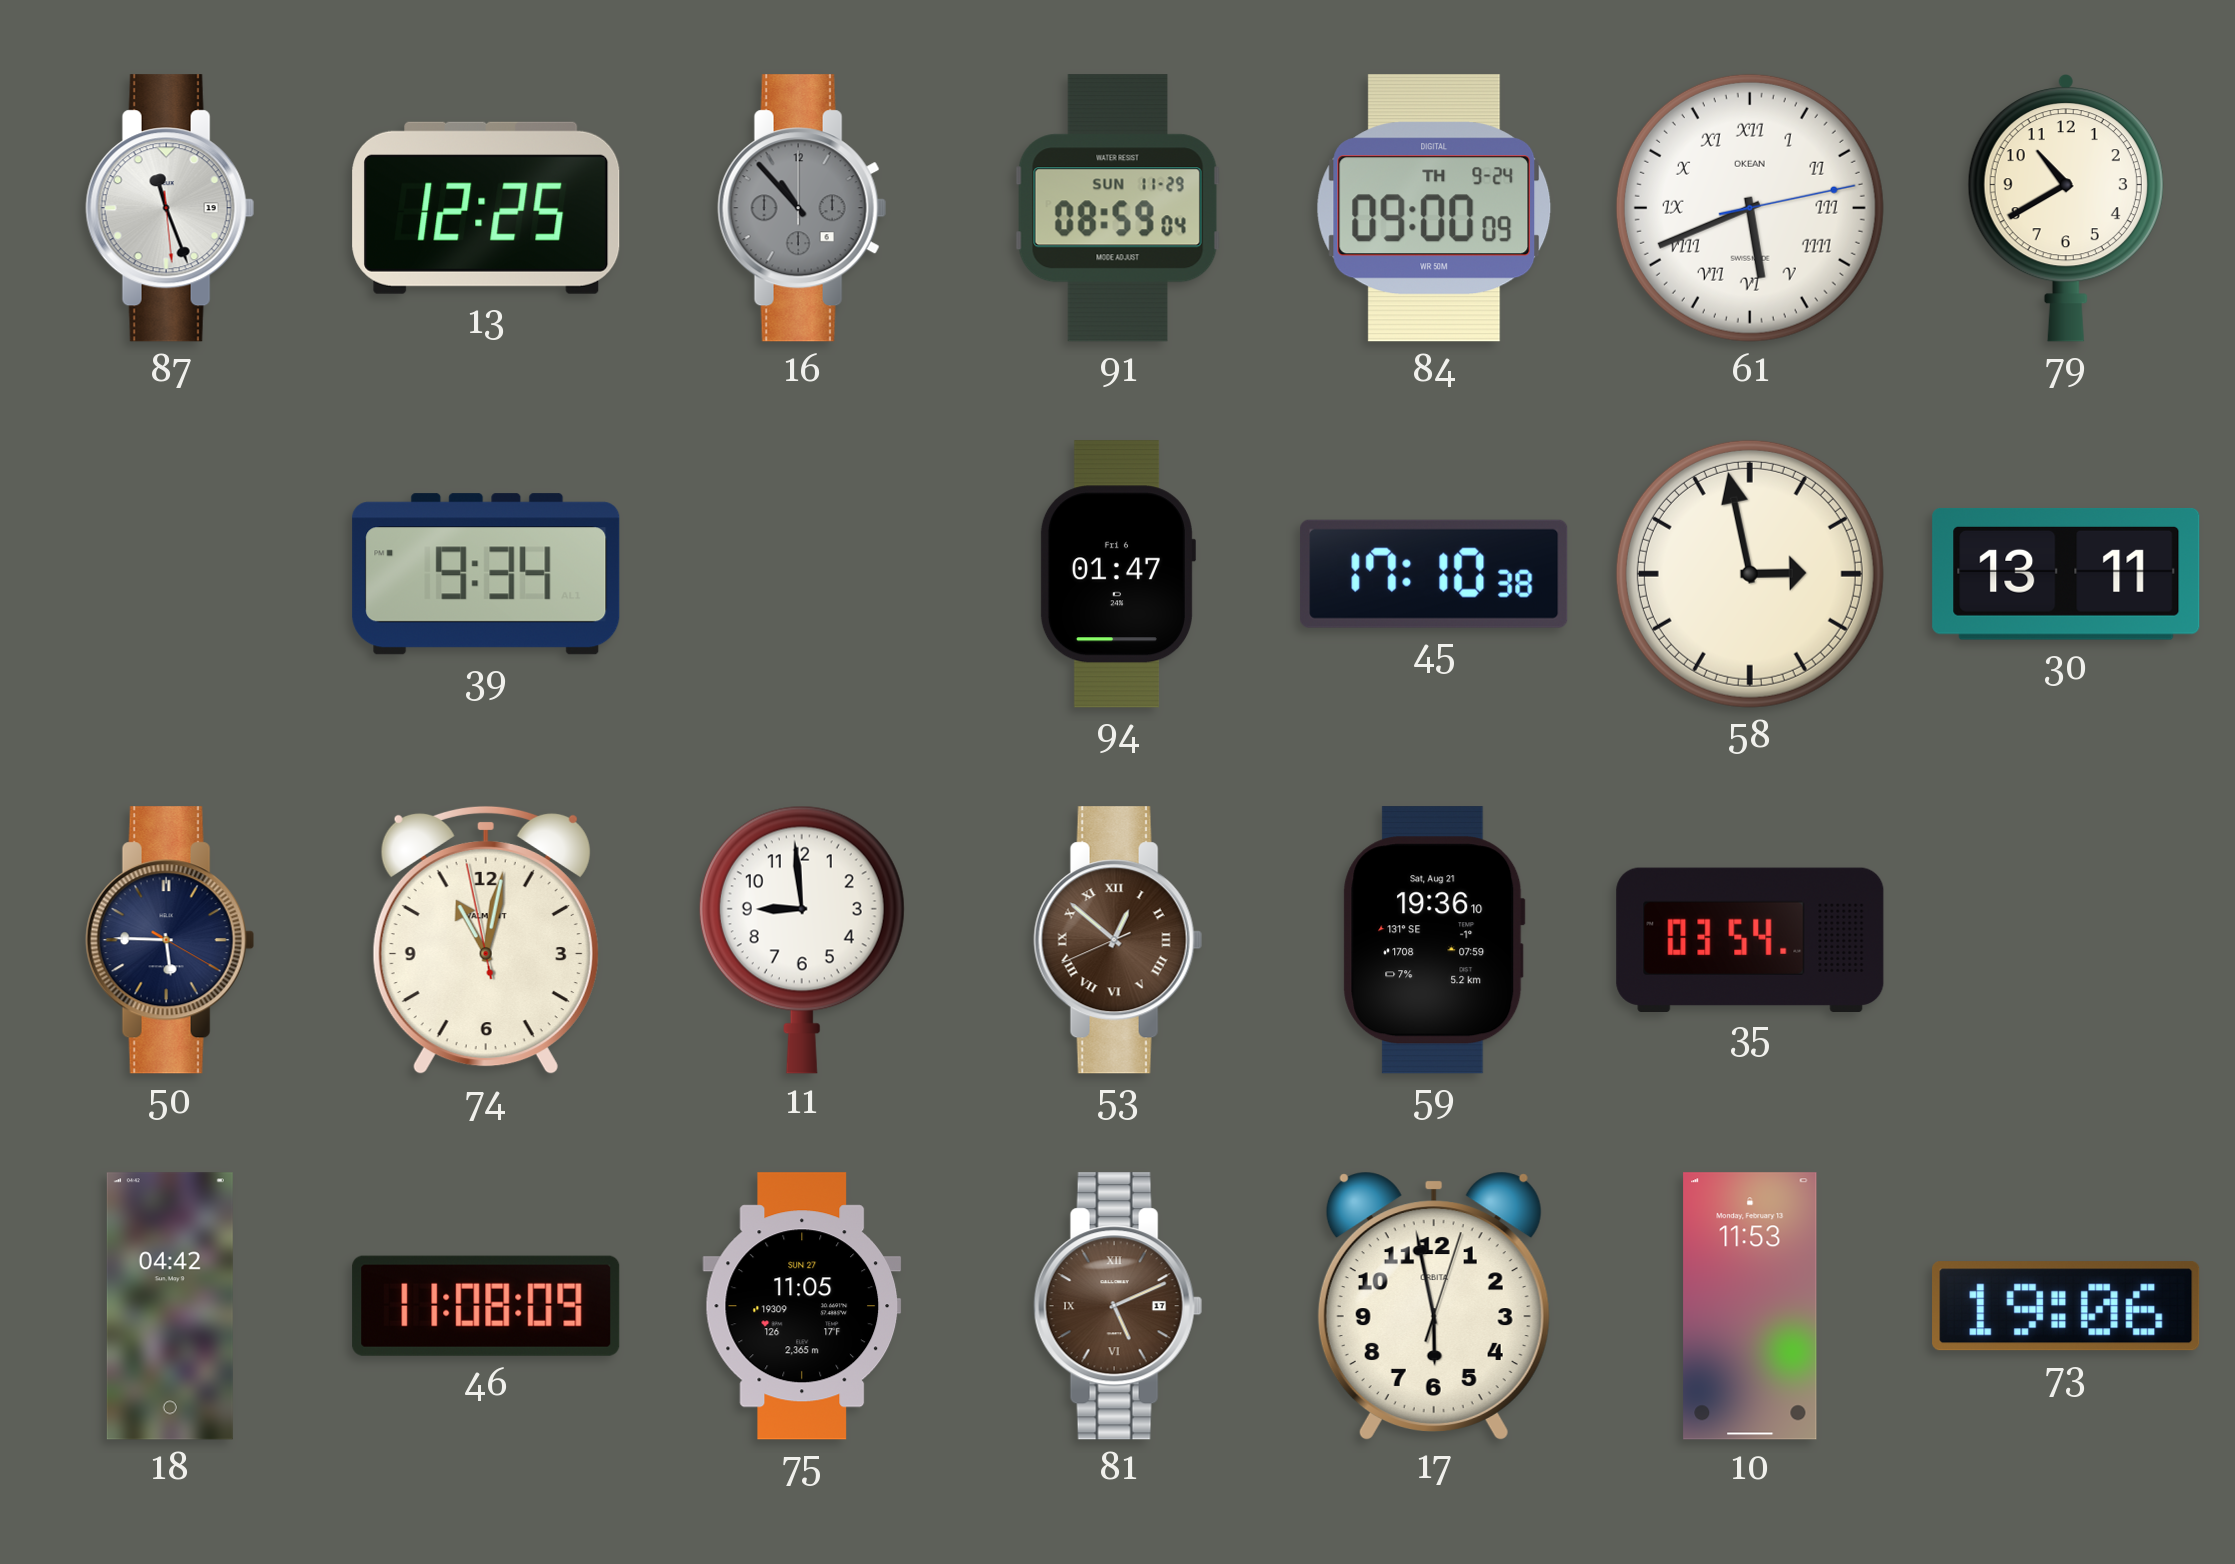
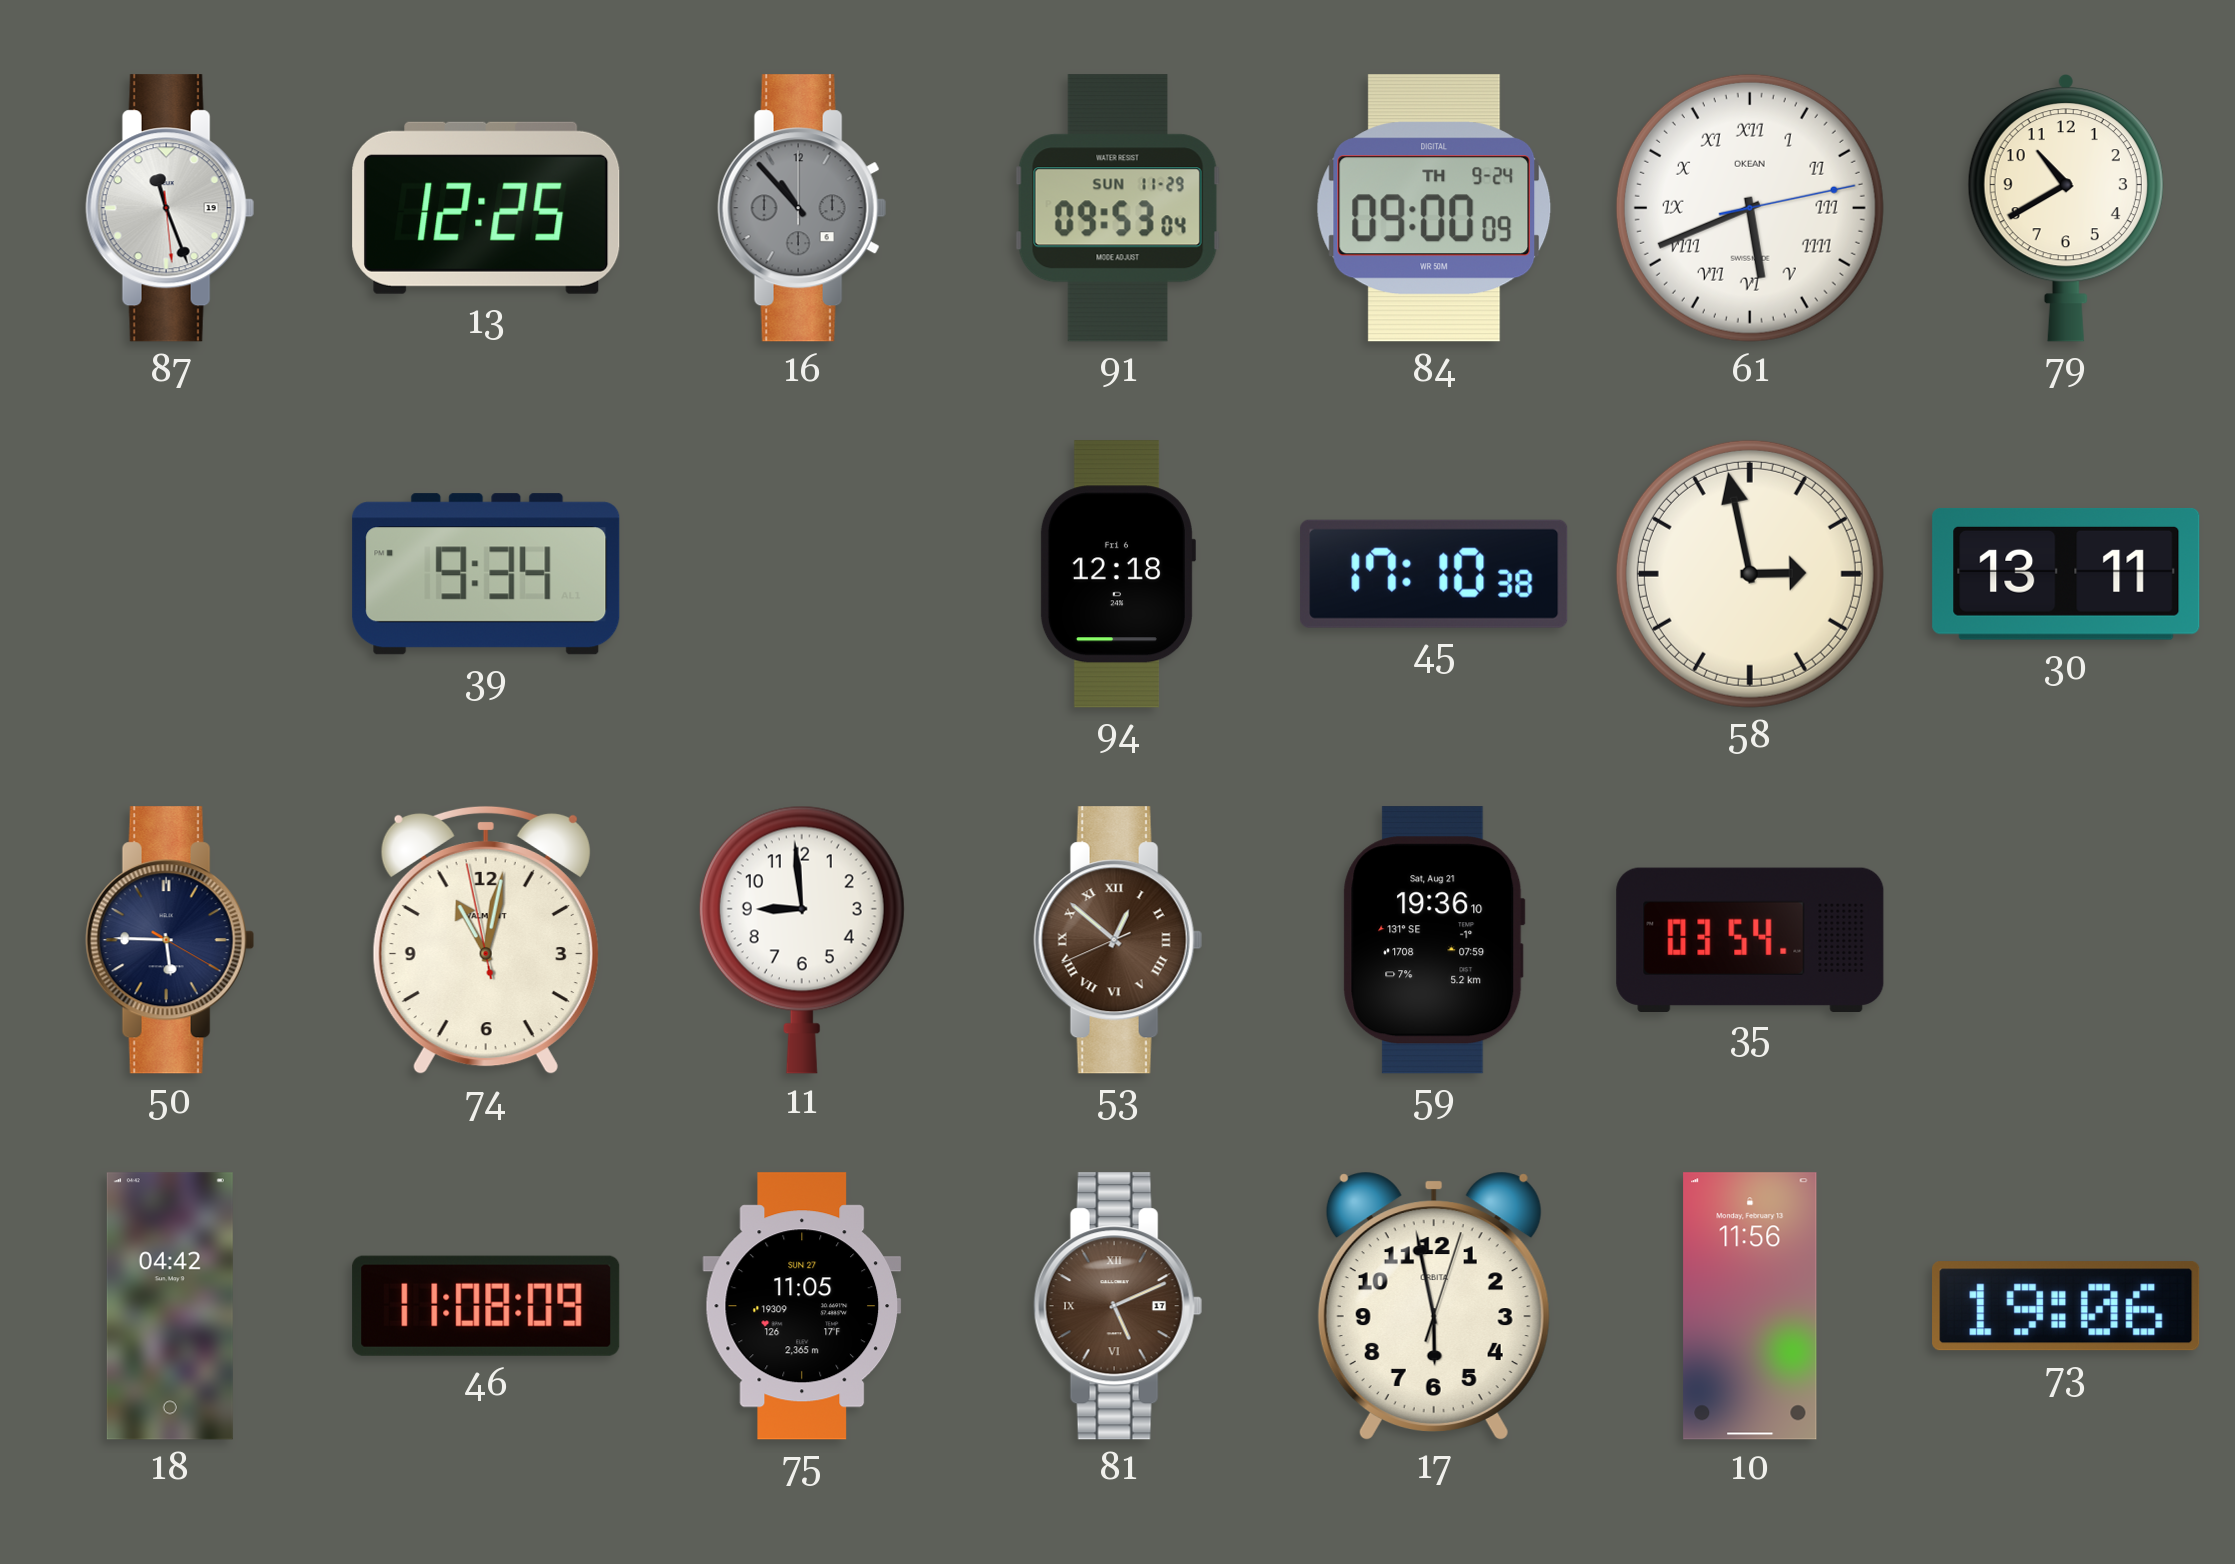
91: 08:59 -> 09:53 (1118, 208)
94: 01:47 -> 12:18 (1117, 574)
10: 11:53 -> 11:56 (1750, 1306)
